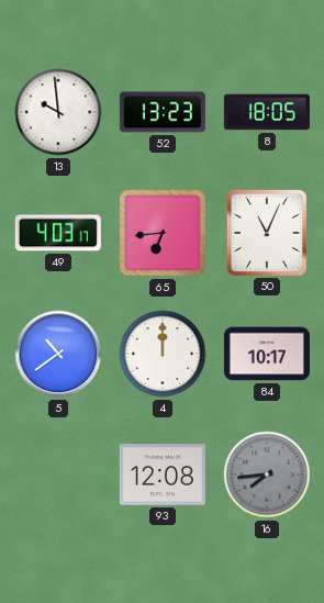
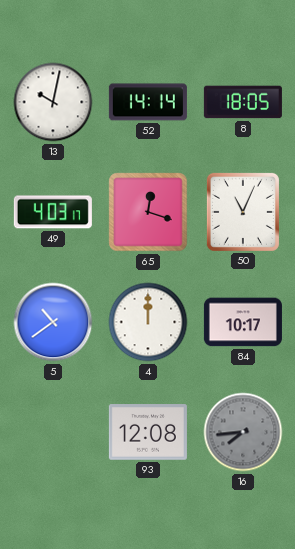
13: 9:59 -> 10:02 (53, 102)
52: 13:23 -> 14:14 (148, 102)
65: 6:44 -> 12:18 (148, 212)
